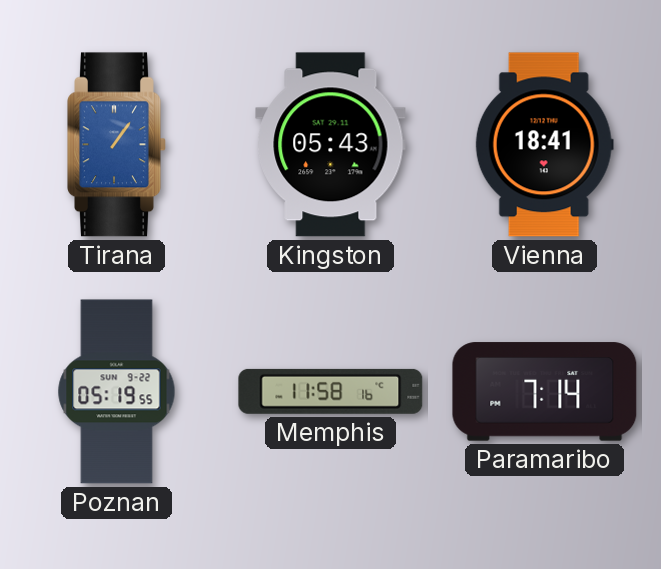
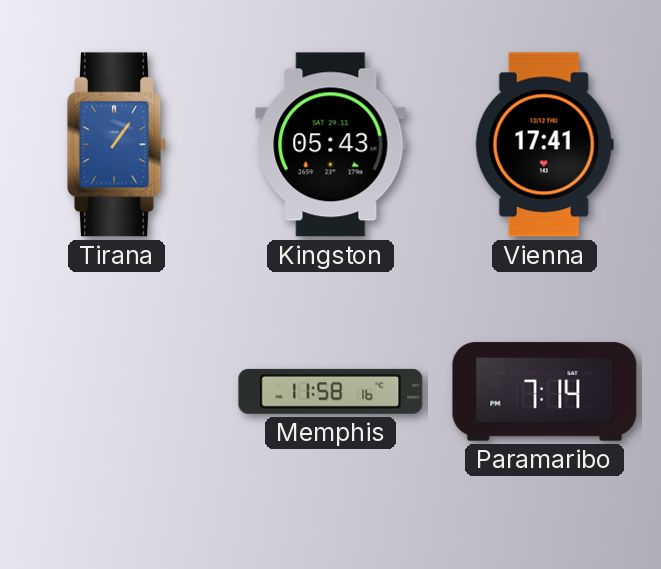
Vienna: 18:41 -> 17:41 (544, 145)
Poznan: 05:19 -> none (117, 392)
